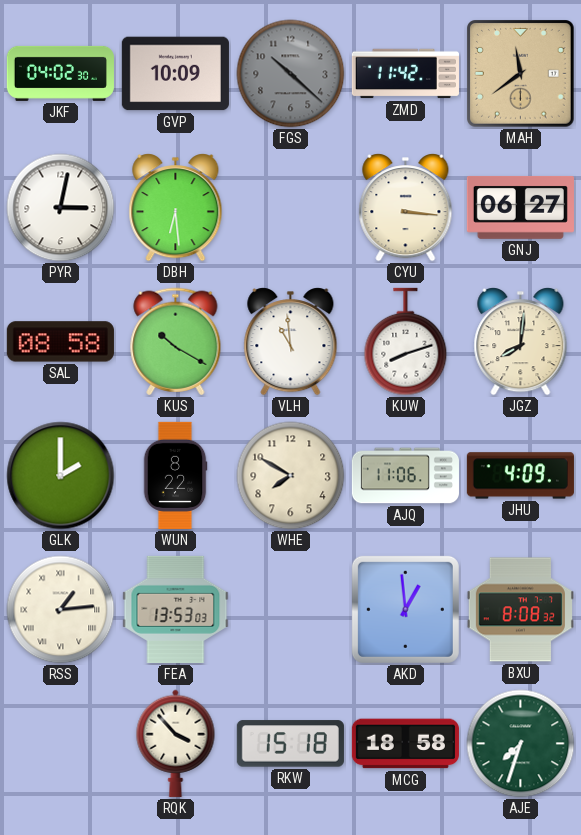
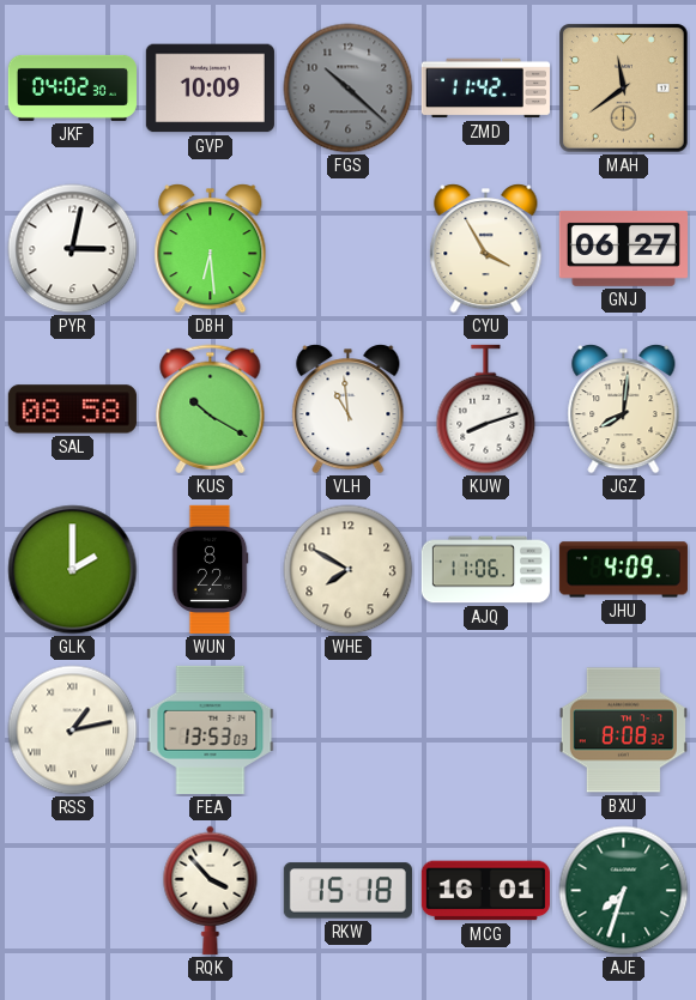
CYU: 3:16 -> 3:55 (486, 249)
RSS: 1:14 -> 1:13 (73, 731)
AKD: 12:59 -> none (405, 609)
MCG: 18:58 -> 16:01 (485, 891)
